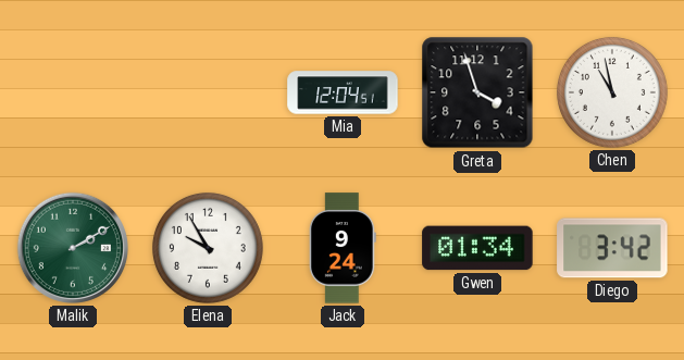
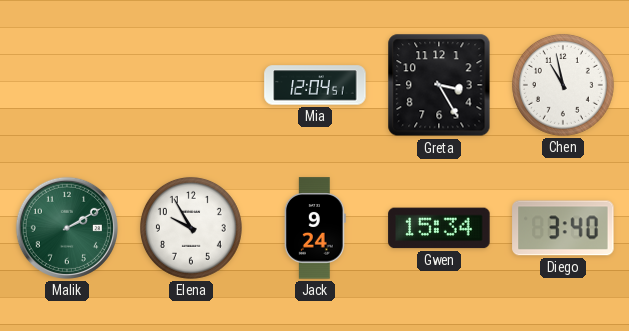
Greta: 3:57 -> 3:25 (439, 85)
Gwen: 01:34 -> 15:34 (439, 228)
Diego: 3:42 -> 3:40 (563, 228)
